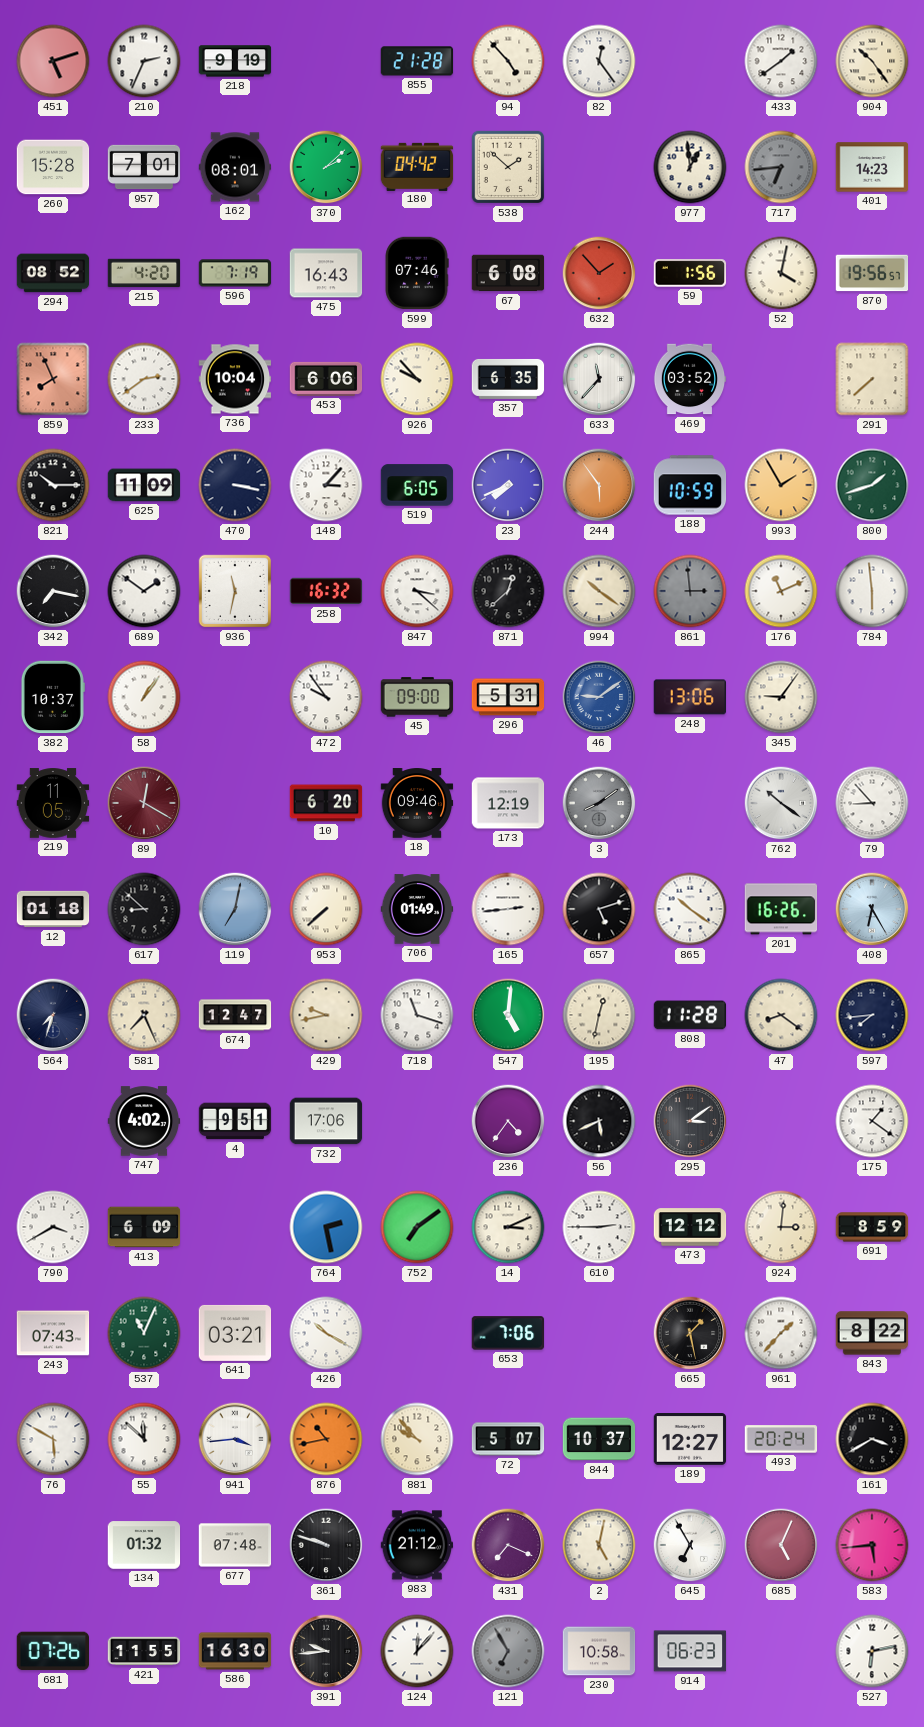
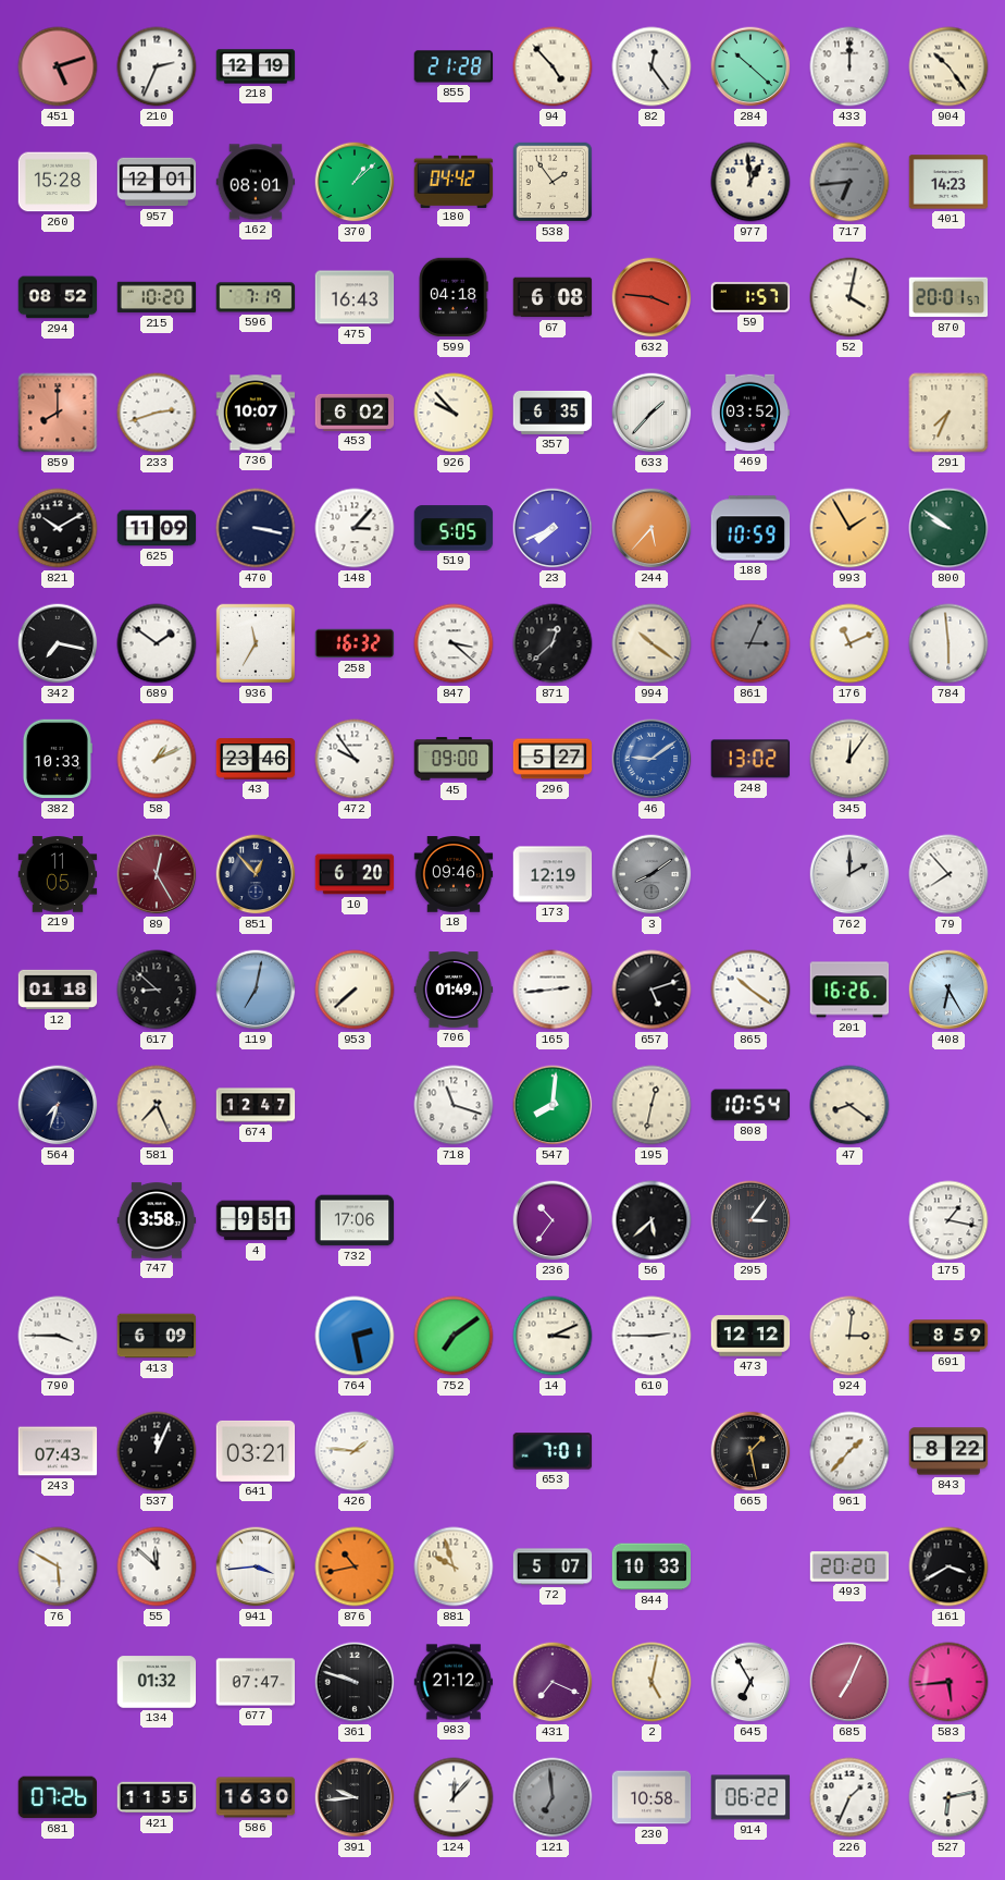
218: 9:19 -> 12:19 (256, 66)
284: none -> 10:22 (750, 66)
433: 1:39 -> 12:00 (849, 66)
957: 7:01 -> 12:01 (157, 182)
370: 2:08 -> 1:08 (355, 182)
538: 1:52 -> 1:54 (553, 182)
215: 4:20 -> 10:20 (157, 297)
599: 07:46 -> 04:18 (454, 297)
632: 1:53 -> 3:46 (652, 297)
59: 1:56 -> 1:57 (750, 297)
870: 19:56 -> 20:01 (948, 297)
859: 7:56 -> 8:00 (58, 413)
233: 2:39 -> 2:42 (157, 413)
736: 10:04 -> 10:07 (256, 413)
453: 6:06 -> 6:02 (355, 413)
633: 11:37 -> 1:37 (652, 413)
291: 7:38 -> 7:34 (948, 413)
821: 10:15 -> 10:10 (58, 528)
519: 6:05 -> 5:05 (454, 528)
244: 5:54 -> 5:37 (652, 528)
800: 1:42 -> 9:51 (948, 528)
936: 11:32 -> 11:35 (256, 643)
861: 2:59 -> 3:04 (750, 643)
382: 10:37 -> 10:33 (57, 759)
58: 1:06 -> 1:11 (157, 759)
43: none -> 23:46 (256, 759)
296: 5:31 -> 5:27 (553, 759)
248: 13:06 -> 13:02 (749, 759)
345: 9:06 -> 12:06 (849, 759)
89: 12:20 -> 12:25 (157, 874)
851: none -> 12:53 (256, 874)
762: 10:21 -> 2:00 (849, 874)
79: 8:53 -> 7:53 (948, 874)
429: 9:43 -> none (326, 1015)
547: 5:01 -> 8:01 (553, 1105)
808: 11:28 -> 10:54 (750, 1105)
597: 7:44 -> none (872, 1015)
747: 4:02 -> 3:58 (157, 1220)
236: 4:36 -> 10:36 (553, 1220)
56: 5:41 -> 5:38 (652, 1220)
295: 3:09 -> 3:06 (750, 1220)
175: 1:21 -> 1:17 (948, 1220)
790: 3:40 -> 3:45 (58, 1336)
537: 11:04 -> 12:04 (157, 1451)
537 dial: green -> black (157, 1451)
426: 10:20 -> 1:46 (355, 1451)
653: 7:06 -> 7:01 (553, 1451)
881: 9:53 -> 9:57 (454, 1566)
844: 10:37 -> 10:33 (652, 1566)
189: 12:27 -> none (690, 1440)
493: 20:24 -> 20:20 (849, 1566)
677: 07:48 -> 07:47 (256, 1682)
685: 5:04 -> 7:04 (849, 1682)
121: 6:55 -> 6:59 (553, 1797)
914: 06:23 -> 06:22 (750, 1797)
226: none -> 1:34 (849, 1797)
